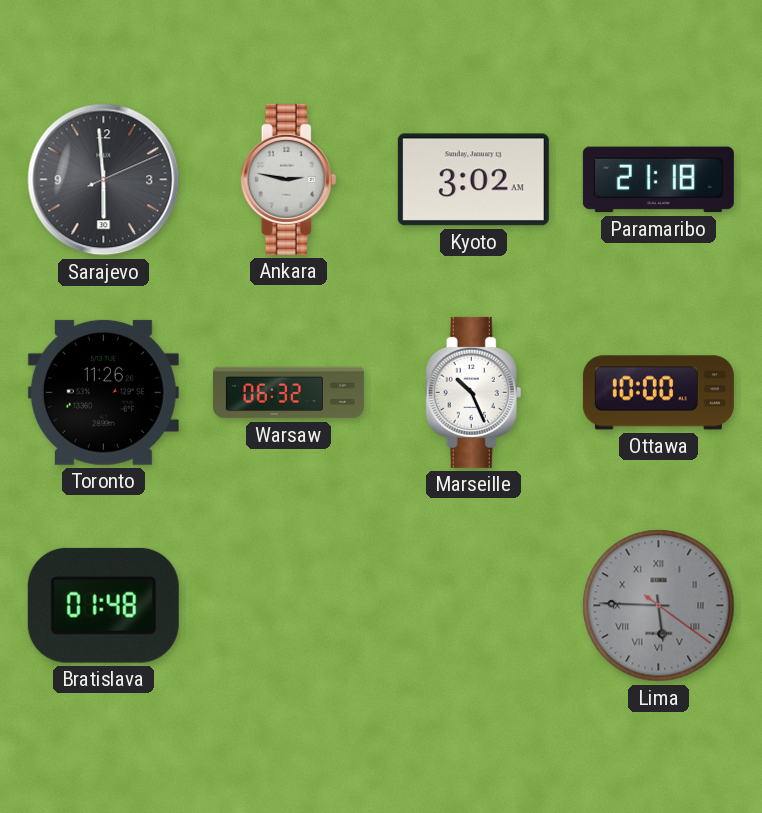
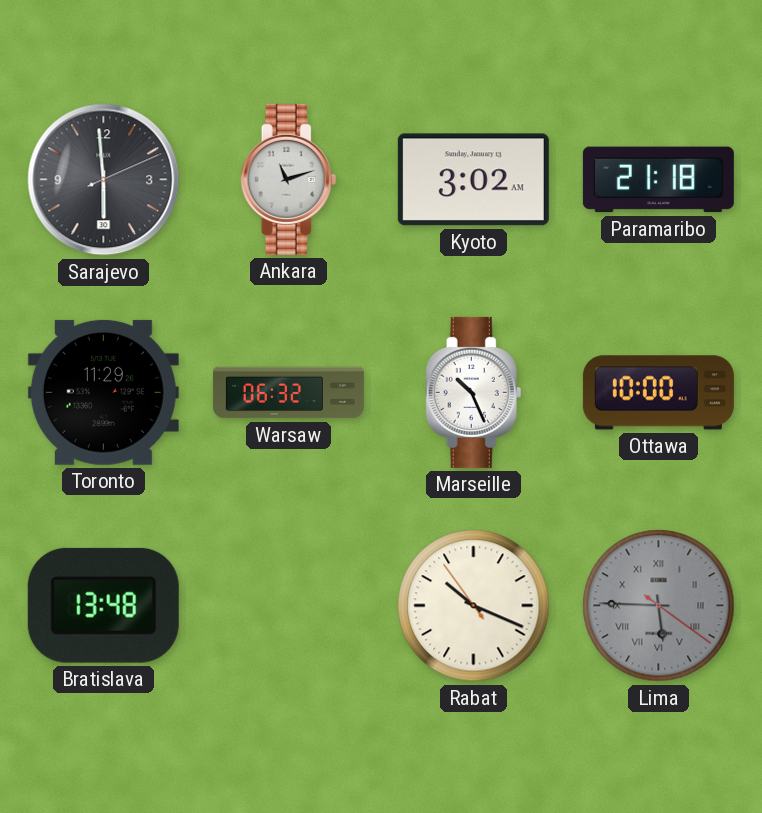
Ankara: 2:47 -> 11:12 (289, 179)
Toronto: 11:26 -> 11:29 (103, 392)
Bratislava: 01:48 -> 13:48 (103, 605)
Rabat: none -> 10:18 (474, 606)
